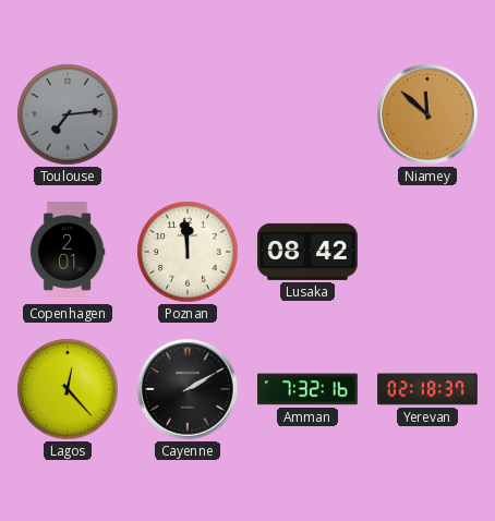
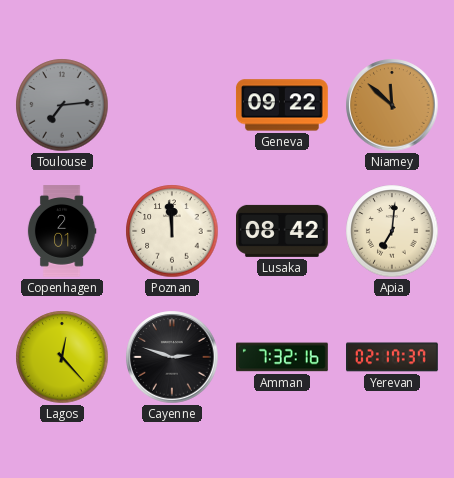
Geneva: none -> 09:22 (282, 105)
Apia: none -> 7:01 (392, 231)
Cayenne: 2:10 -> 2:48 (172, 357)
Yerevan: 02:18 -> 02:17 (393, 357)
